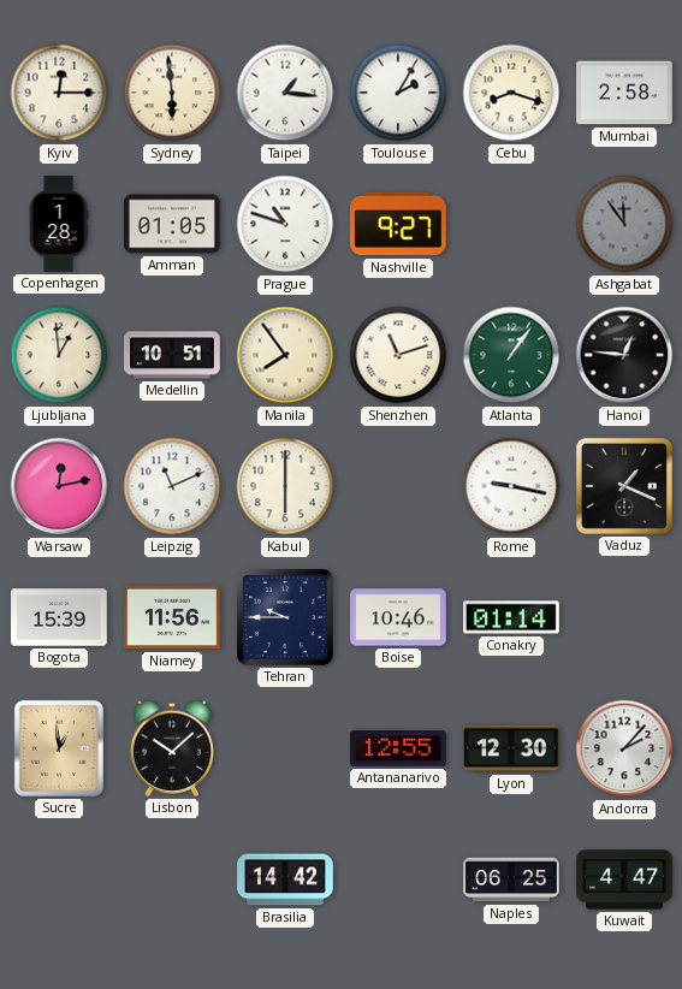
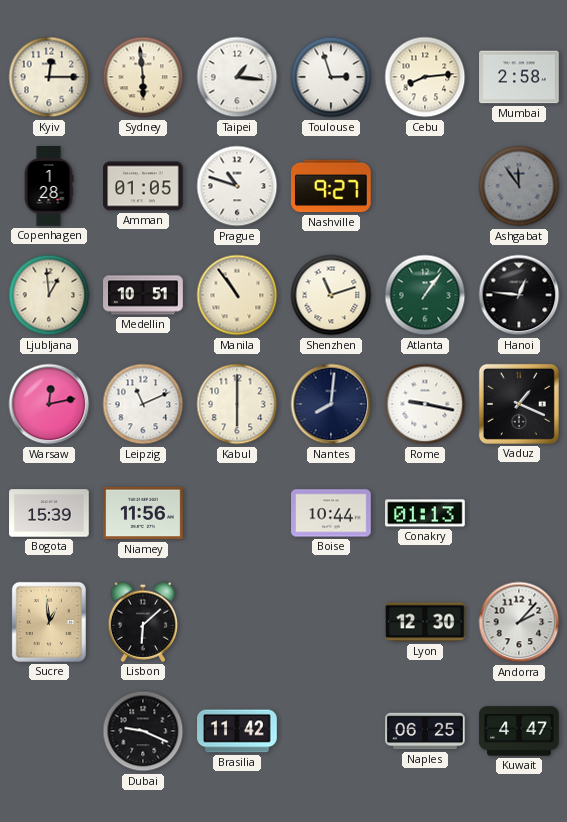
Toulouse: 2:05 -> 2:57 (331, 77)
Cebu: 8:18 -> 8:14 (425, 77)
Manila: 7:54 -> 10:54 (237, 295)
Nantes: none -> 8:01 (331, 404)
Tehran: 9:45 -> none (285, 617)
Boise: 10:46 -> 10:44 (331, 513)
Conakry: 01:14 -> 01:13 (425, 513)
Lisbon: 10:08 -> 6:08 (143, 622)
Antananarivo: 12:55 -> none (399, 748)
Dubai: none -> 9:19 (143, 731)
Brasilia: 14:42 -> 11:42 (237, 731)
